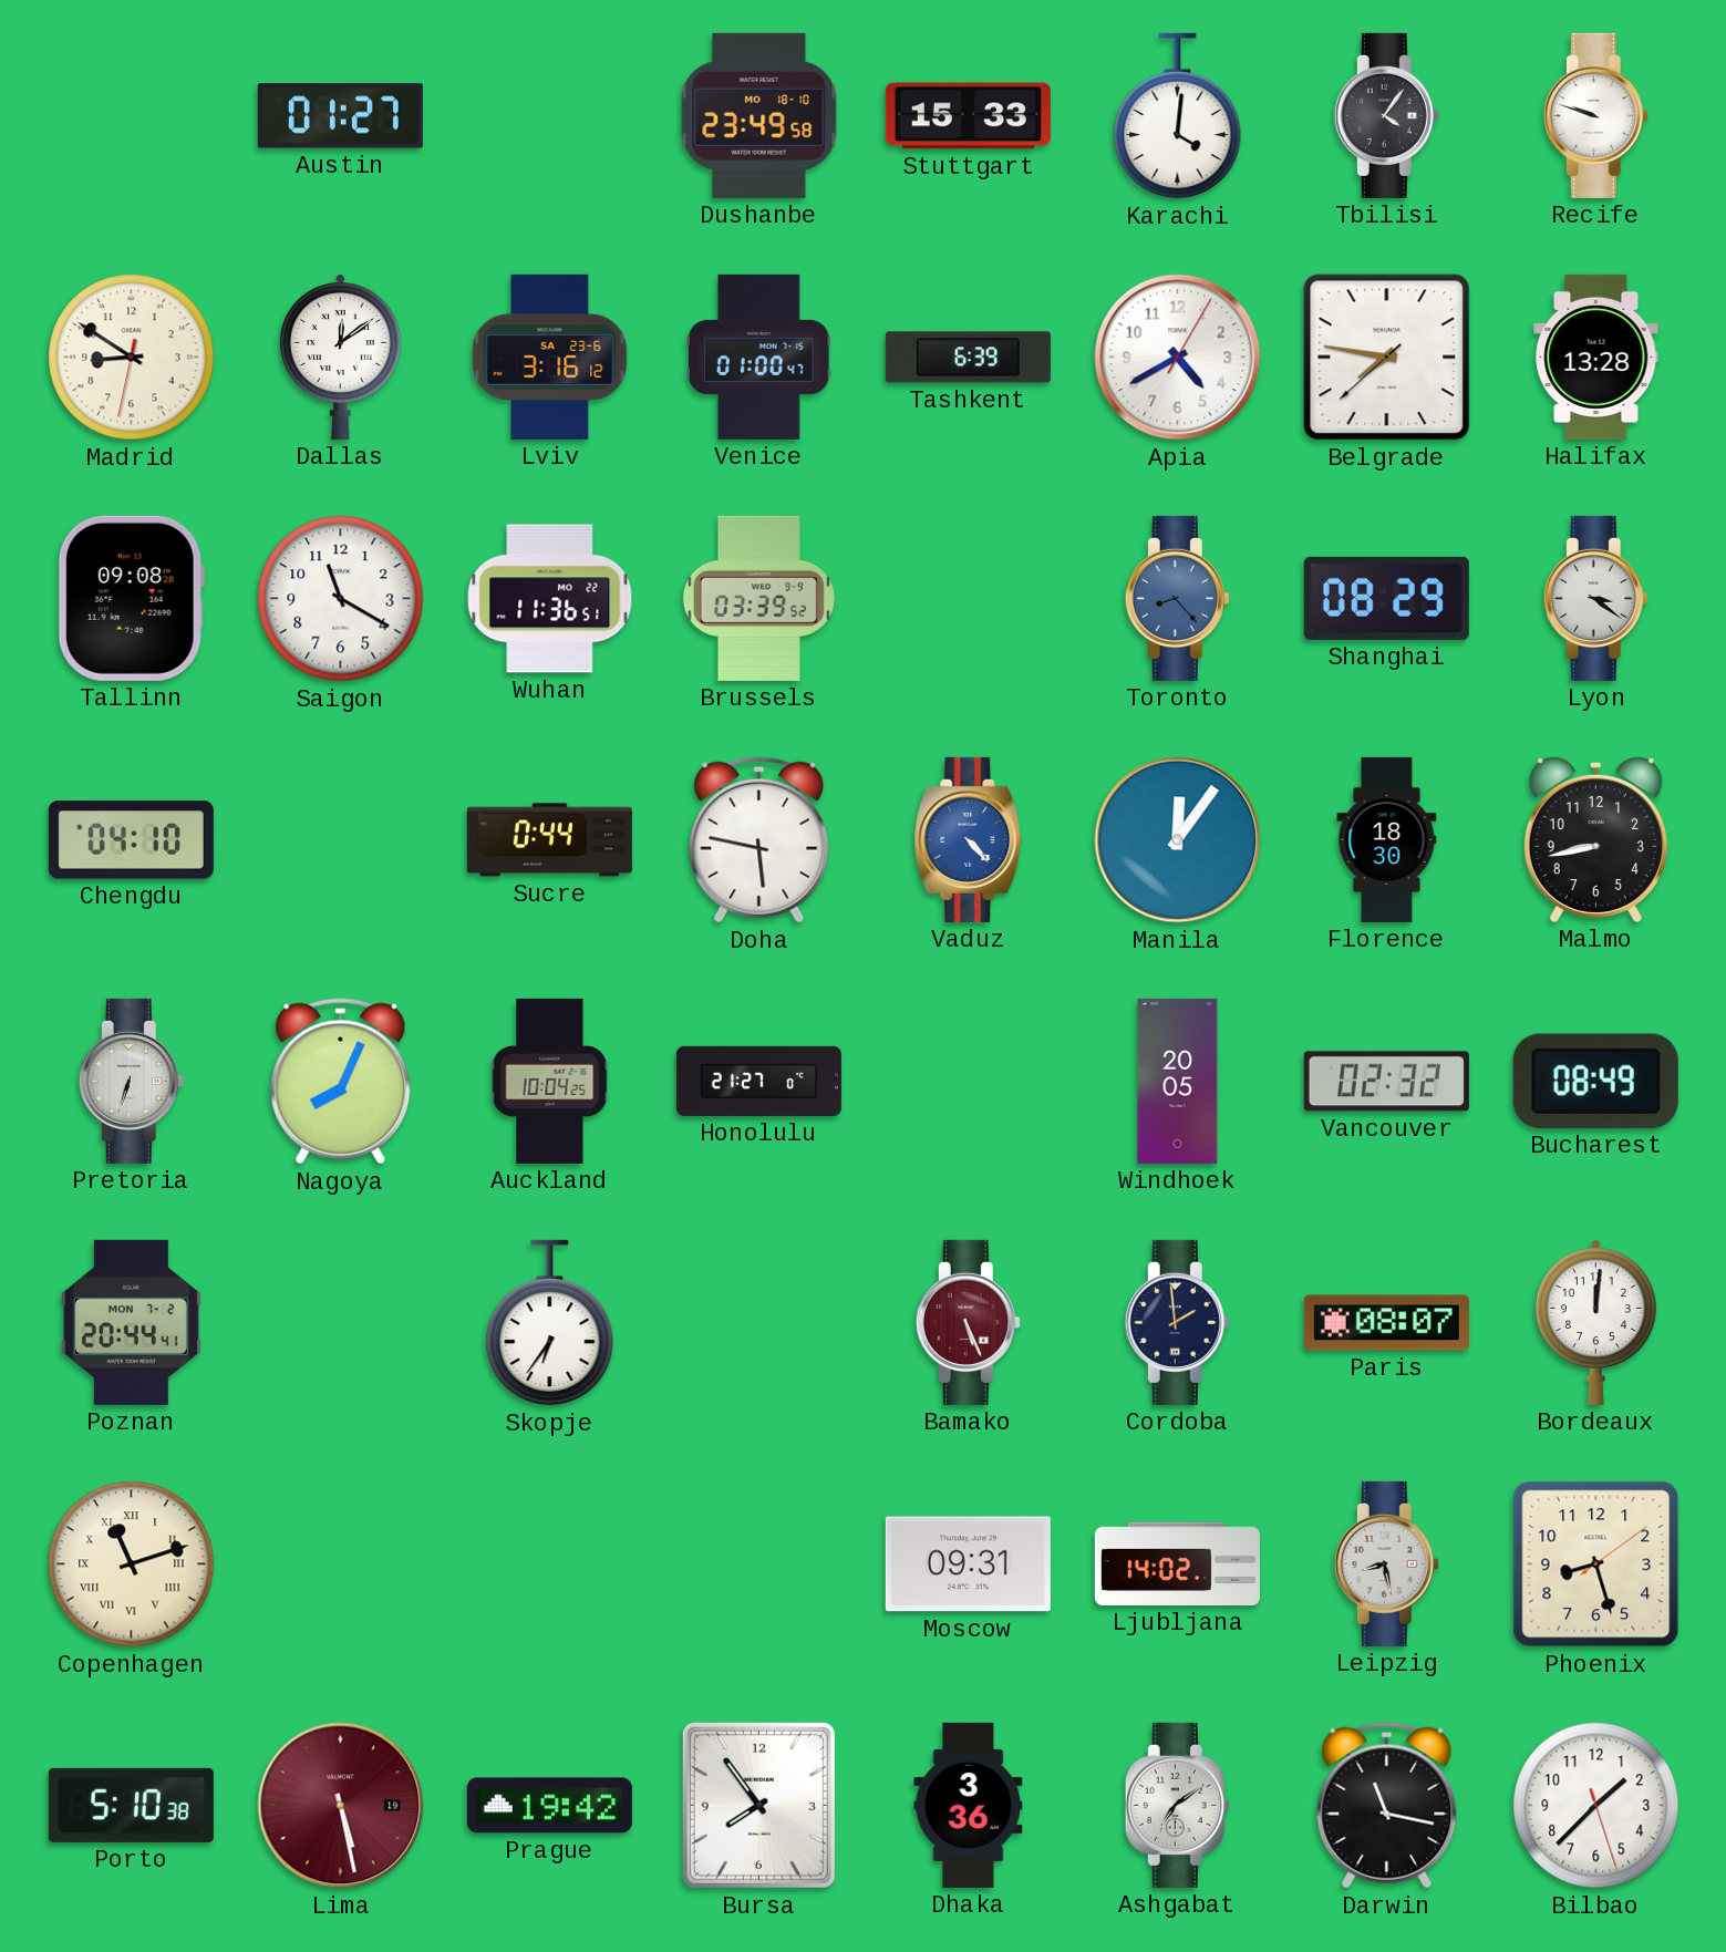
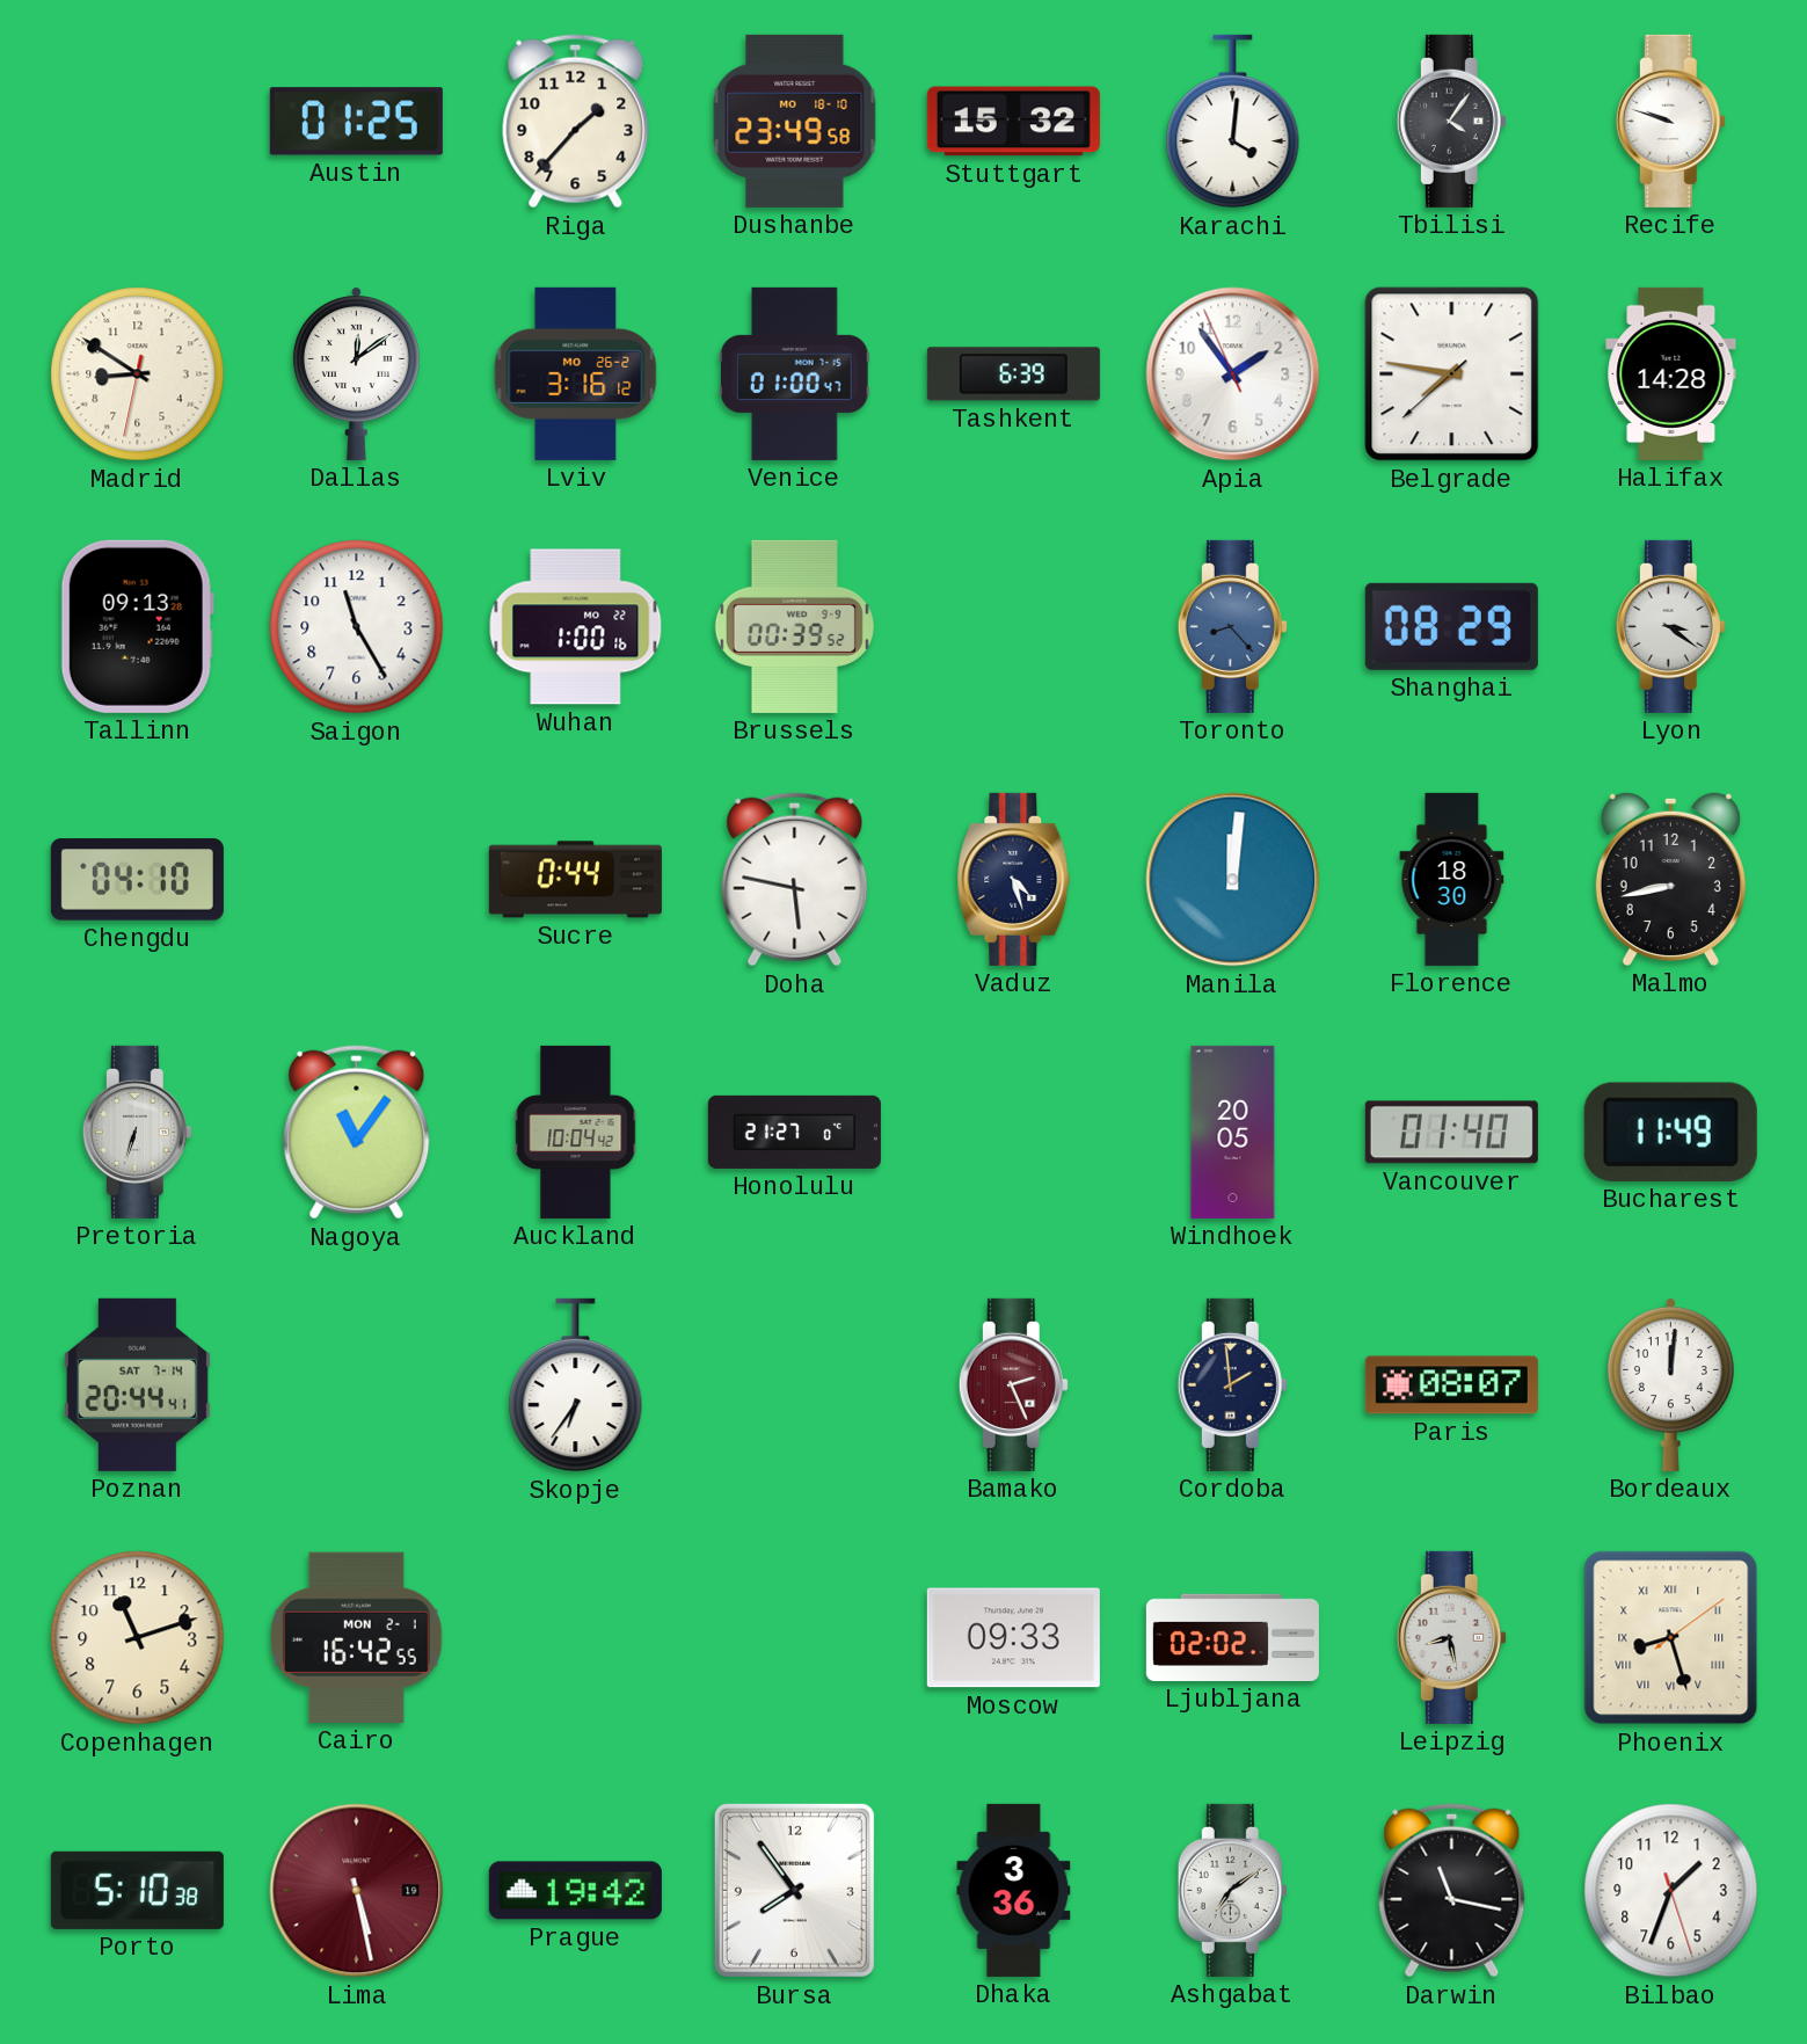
Austin: 01:27 -> 01:25 (356, 122)
Riga: none -> 1:37 (576, 122)
Stuttgart: 15:33 -> 15:32 (1013, 122)
Lviv date: SA 23-6 -> MO 26-2 (576, 373)
Apia: 4:40 -> 1:53 (1233, 374)
Halifax: 13:28 -> 14:28 (1671, 373)
Tallinn: 09:08 -> 09:13 (137, 626)
Saigon: 11:20 -> 11:25 (357, 627)
Wuhan: 11:36 -> 1:00 (576, 627)
Brussels: 03:39 -> 00:39 (794, 626)
Vaduz: 4:23 -> 4:27 (1014, 879)
Vaduz dial: blue -> navy (1014, 879)
Manila: 12:06 -> 12:01 (1233, 880)
Nagoya: 8:04 -> 11:06 (357, 1133)
Auckland: 10:04:25 -> 10:04:42 (576, 1132)
Vancouver: 02:32 -> 01:40 (1451, 1133)
Bucharest: 08:49 -> 11:49 (1670, 1132)
Poznan date: MON 7-2 -> SAT 7-14 (137, 1384)
Bamako: 5:26 -> 2:26 (1013, 1384)
Copenhagen numerals: Roman -> Arabic (138, 1638)
Cairo: none -> 16:42 (357, 1637)
Moscow: 09:31 -> 09:33 (1013, 1638)
Ljubljana: 14:02 -> 02:02 (1232, 1637)
Phoenix numerals: Arabic -> Roman (1671, 1638)
Bilbao: 1:37 -> 1:33 (1671, 1891)
